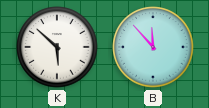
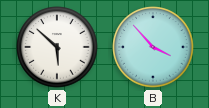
B: 11:53 -> 3:53 (153, 47)
